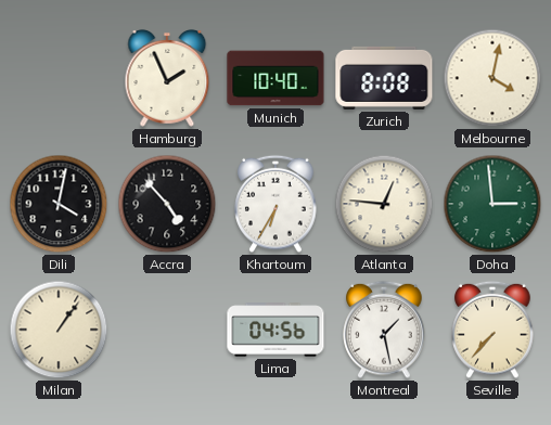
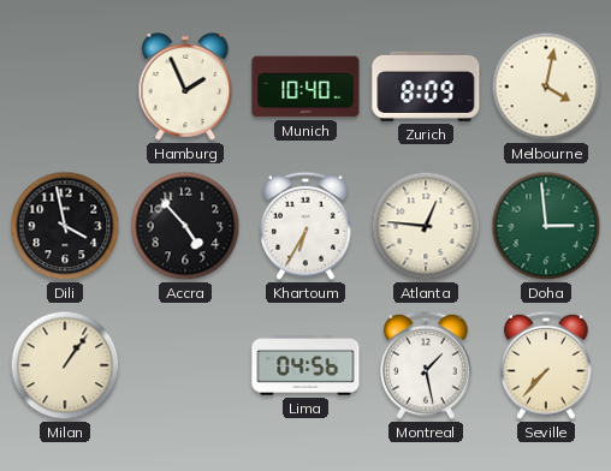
Zurich: 8:08 -> 8:09 (426, 87)
Dili: 4:02 -> 3:58 (65, 226)
